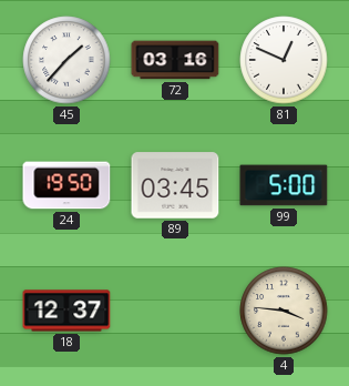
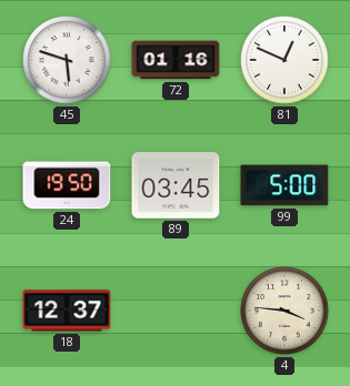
45: 1:37 -> 5:48 (67, 60)
72: 03:16 -> 01:16 (176, 60)
